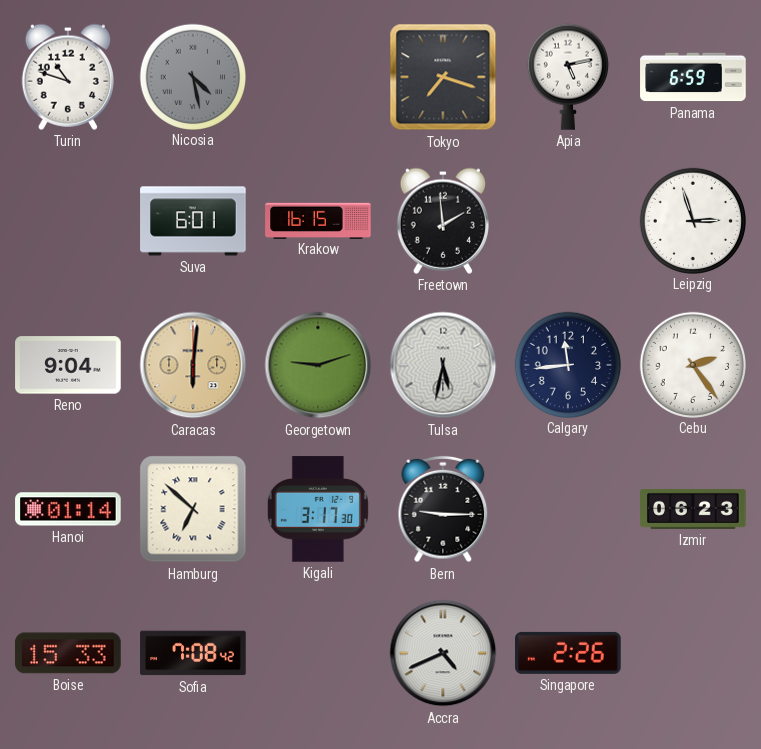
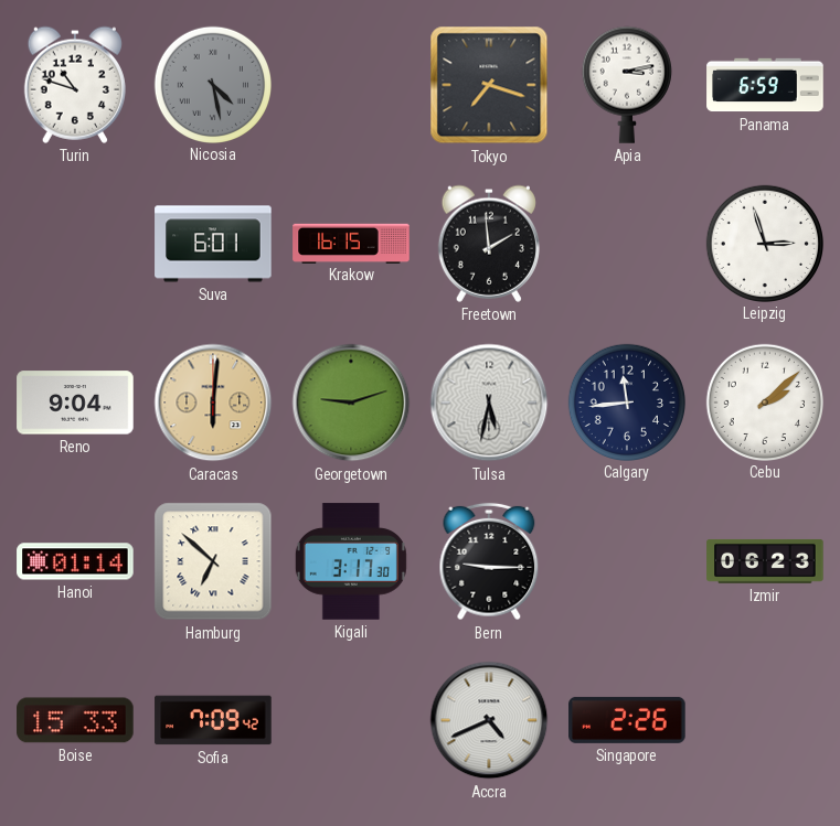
Apia: 5:13 -> 3:13 (627, 85)
Cebu: 2:24 -> 2:08 (764, 401)
Sofia: 7:08 -> 7:09 (213, 720)
